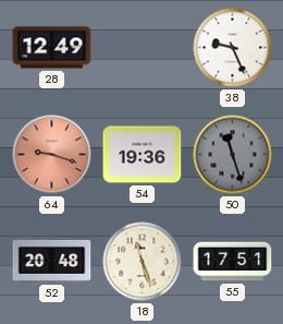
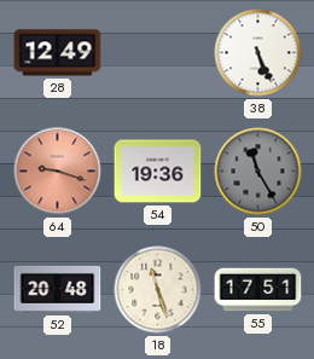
38: 9:26 -> 5:26 (258, 53)
50: 11:27 -> 11:25 (258, 172)
